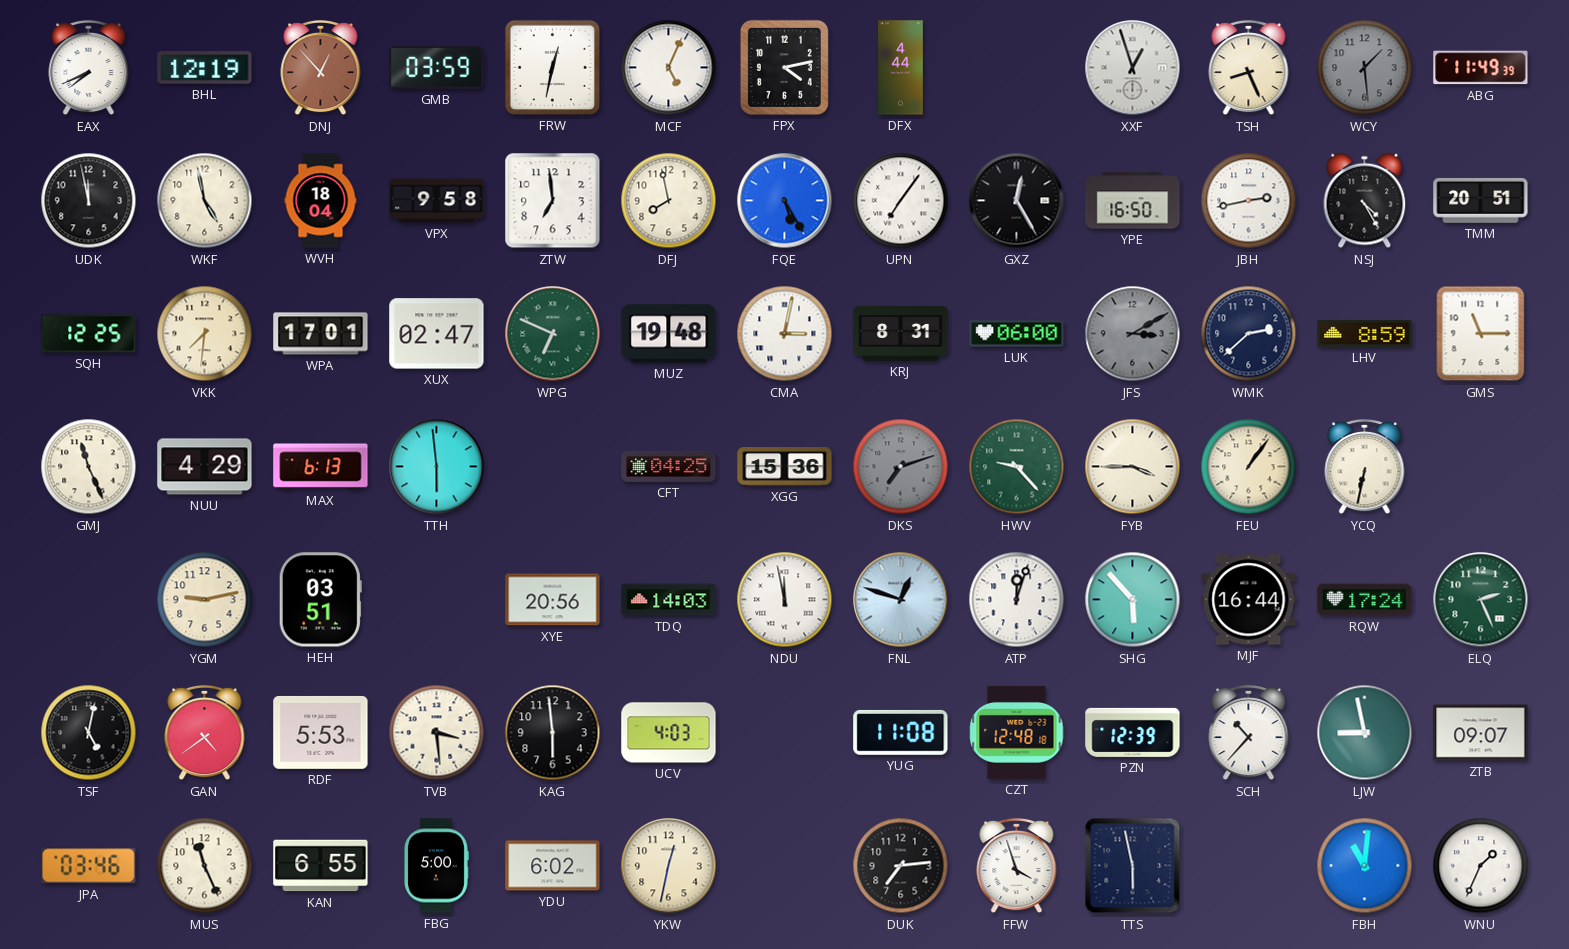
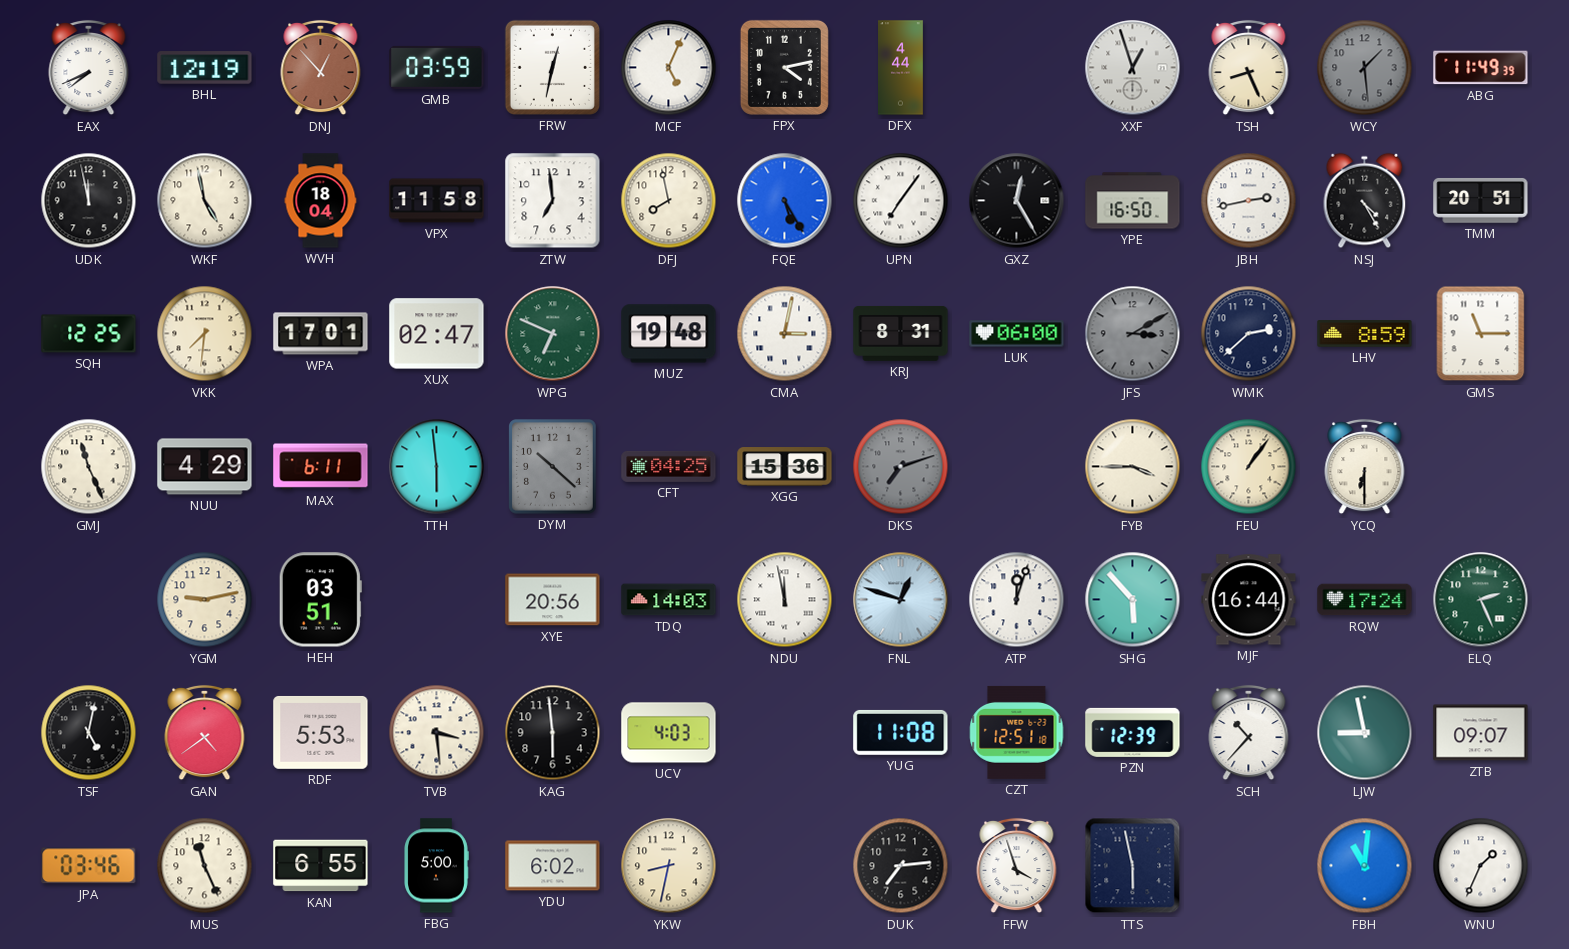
VPX: 9:58 -> 11:58 (437, 201)
MAX: 6:13 -> 6:11 (321, 467)
DYM: none -> 10:22 (553, 467)
HWV: 9:23 -> none (1017, 467)
YCQ: 6:32 -> 6:30 (1365, 467)
CZT: 12:48 -> 12:51 (1017, 732)
YKW: 12:32 -> 8:32 (669, 866)
